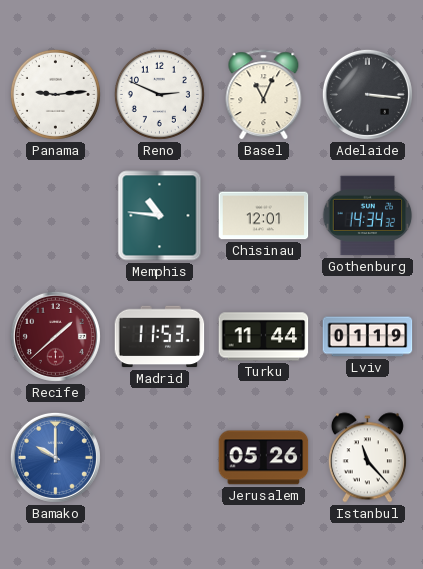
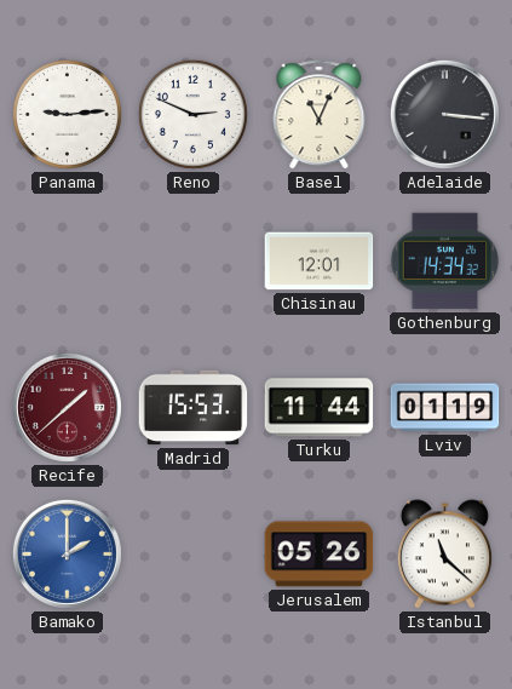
Memphis: 10:46 -> none (160, 216)
Madrid: 11:53 -> 15:53 (194, 408)
Bamako: 10:00 -> 2:00 (67, 553)
Istanbul: 11:23 -> 11:22 (444, 555)
